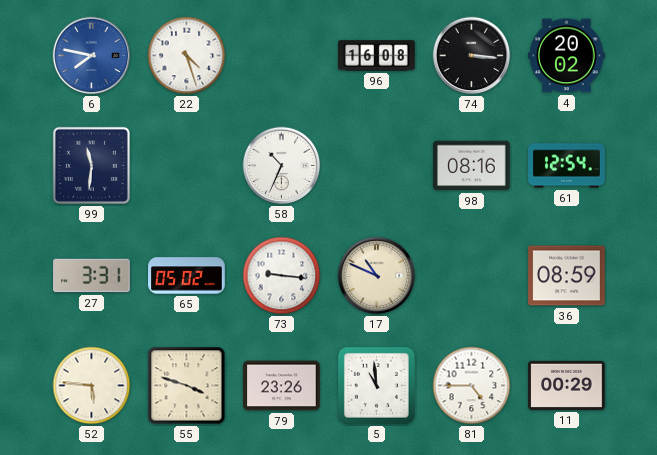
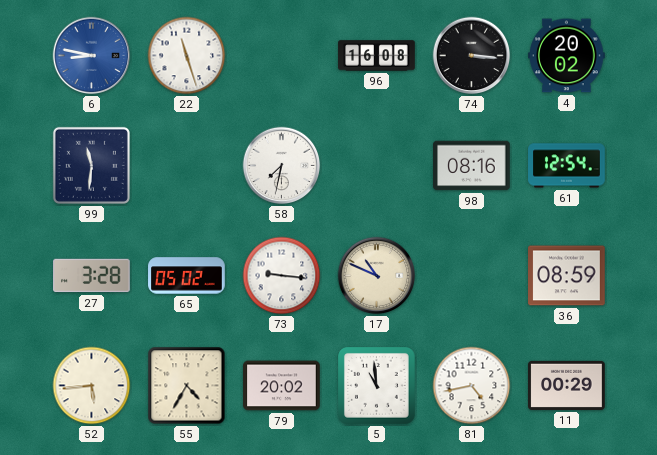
6: 7:47 -> 8:47 (92, 56)
22: 4:27 -> 11:27 (187, 56)
58: 10:34 -> 7:32 (282, 166)
27: 3:31 -> 3:28 (92, 276)
52: 5:46 -> 5:44 (92, 386)
55: 3:48 -> 4:35 (187, 386)
79: 23:26 -> 20:02 (282, 386)
81: 4:45 -> 4:43 (472, 386)
